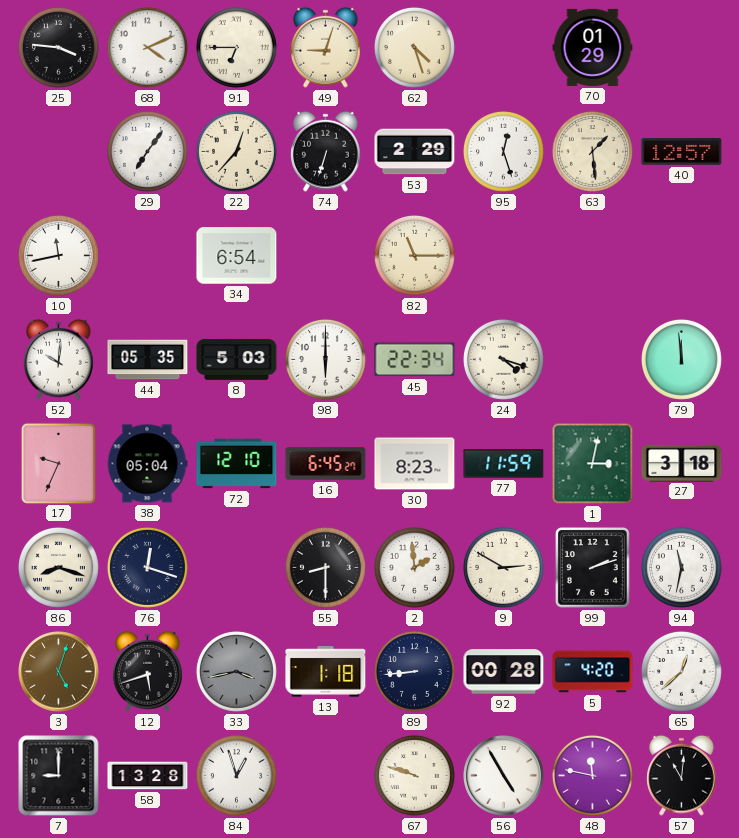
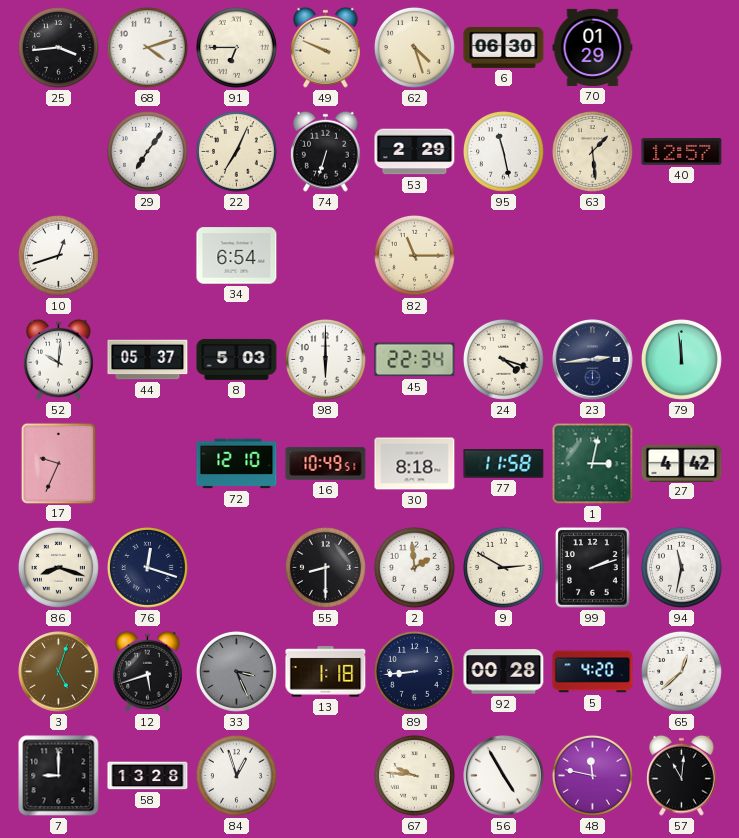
25: 3:46 -> 3:44 (58, 47)
68: 4:11 -> 4:12 (147, 47)
49: 9:03 -> 9:49 (326, 47)
6: none -> 06:30 (504, 48)
22: 12:37 -> 7:04 (236, 151)
95: 12:27 -> 11:28 (503, 151)
10: 11:43 -> 12:42 (58, 255)
44: 05:35 -> 05:37 (148, 360)
23: none -> 2:44 (593, 360)
38: 05:04 -> none (147, 464)
16: 6:45 -> 10:49 (326, 464)
30: 8:23 -> 8:18 (415, 464)
77: 11:59 -> 11:58 (504, 464)
27: 3:18 -> 4:42 (682, 463)
33: 3:43 -> 3:26 (236, 671)
67: 9:48 -> 9:46 (414, 775)
